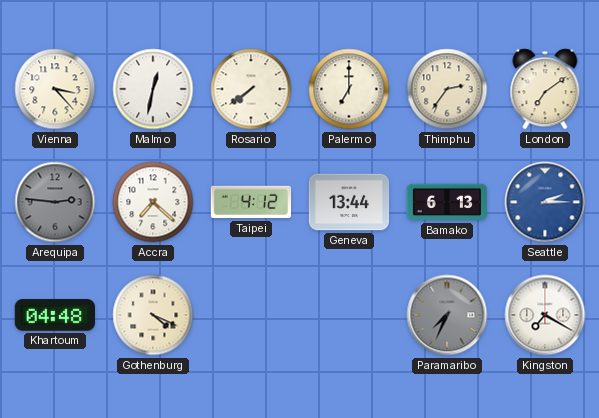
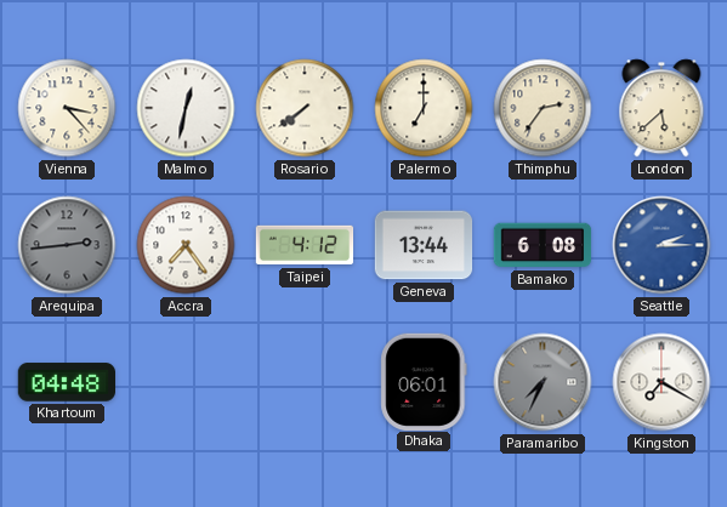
London: 7:09 -> 5:38 (661, 108)
Arequipa: 2:46 -> 2:44 (67, 245)
Accra: 7:22 -> 7:24 (186, 245)
Bamako: 6:13 -> 6:08 (543, 245)
Gothenburg: 4:19 -> none (153, 315)
Dhaka: none -> 06:01 (424, 381)
